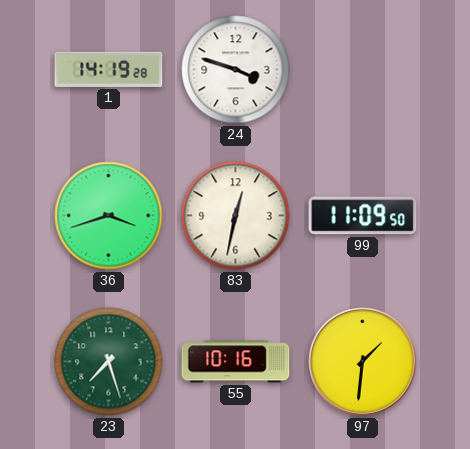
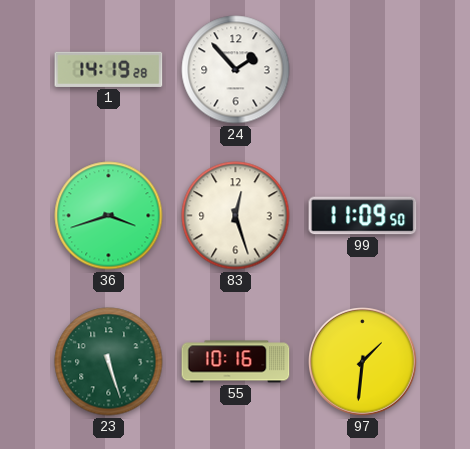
24: 3:48 -> 1:53 (236, 70)
83: 12:32 -> 12:27 (236, 216)
23: 7:27 -> 5:27 (109, 362)
